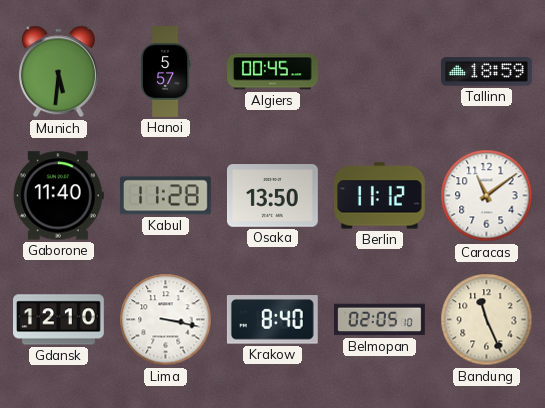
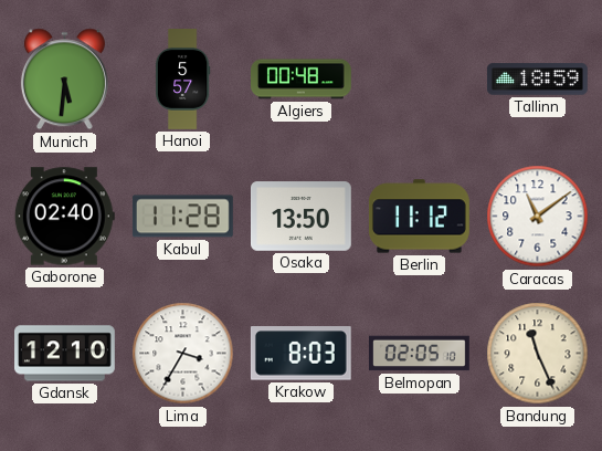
Algiers: 00:45 -> 00:48 (302, 80)
Gaborone: 11:40 -> 02:40 (64, 217)
Lima: 3:17 -> 3:35 (183, 354)
Krakow: 8:40 -> 8:03 (300, 354)
